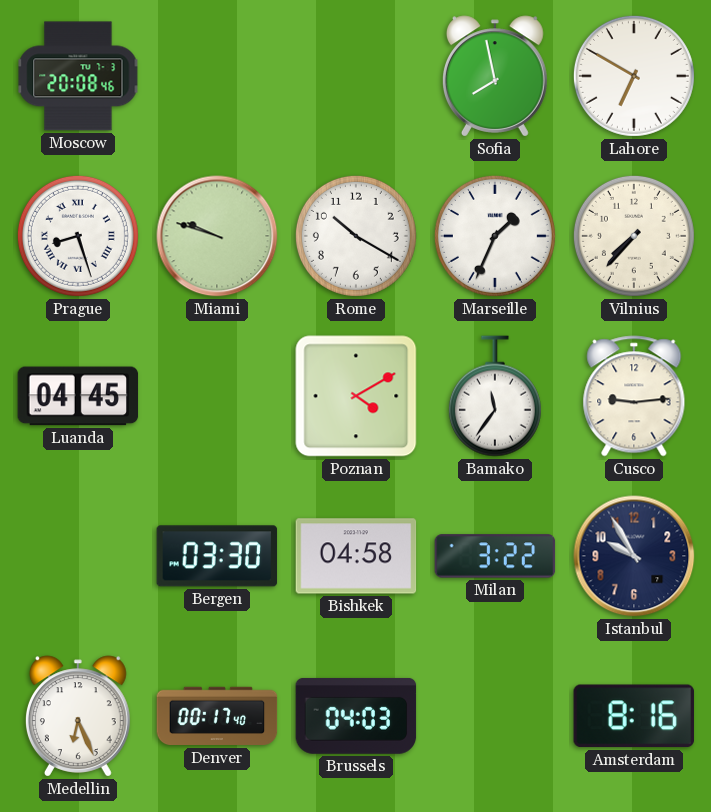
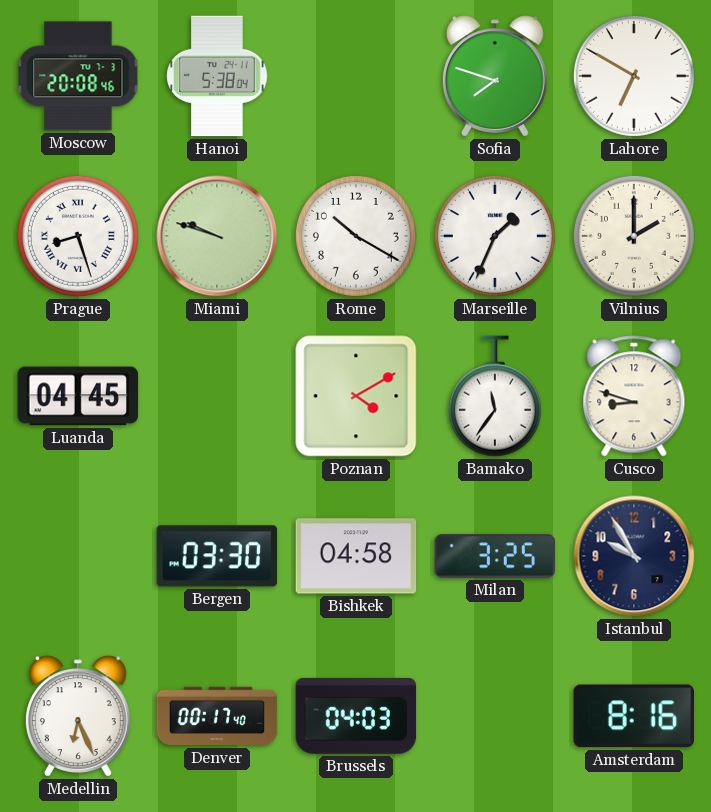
Hanoi: none -> 5:38 (217, 76)
Sofia: 7:58 -> 7:48 (495, 76)
Vilnius: 7:37 -> 2:00 (634, 236)
Cusco: 9:14 -> 8:48 (634, 396)
Milan: 3:22 -> 3:25 (495, 556)
